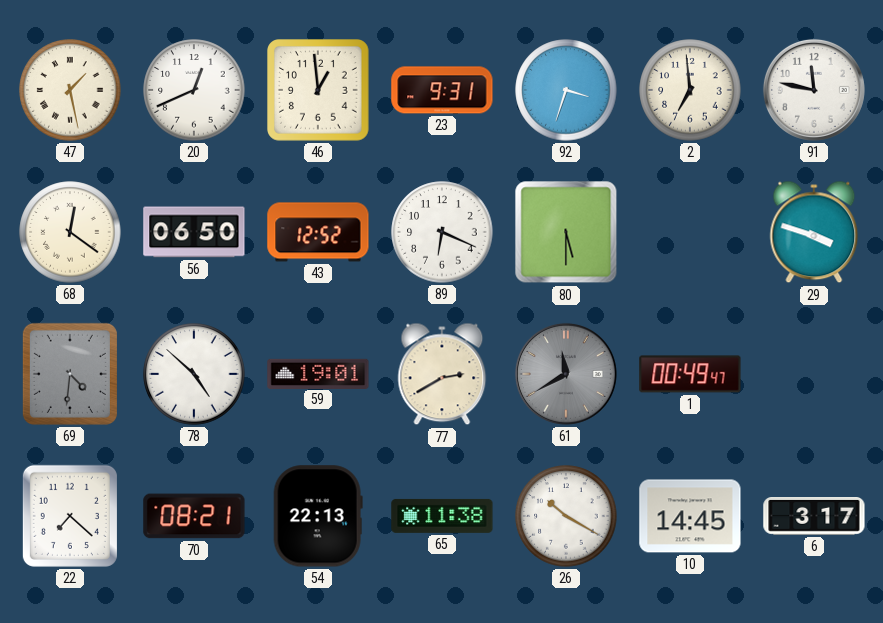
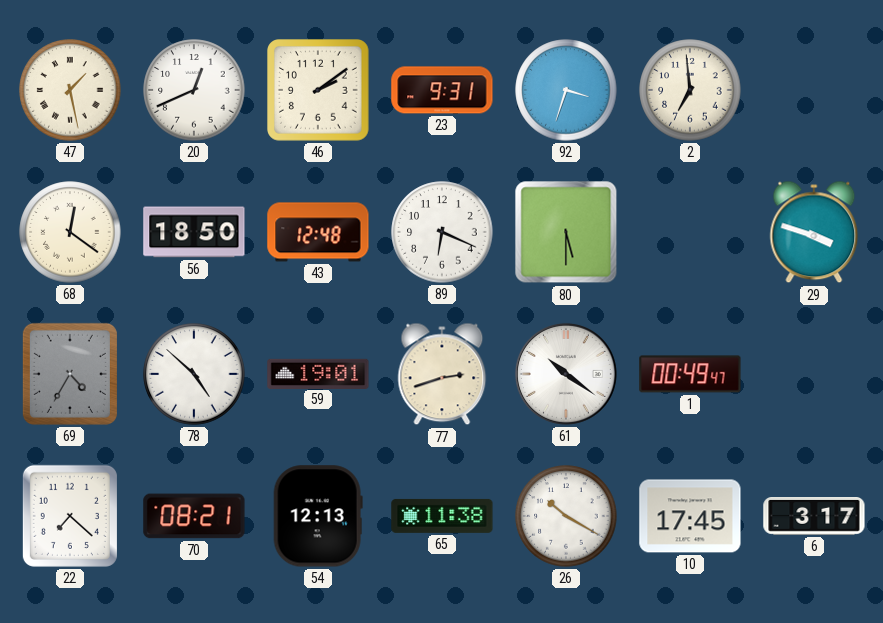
46: 12:59 -> 2:09 (319, 91)
91: 11:47 -> none (814, 90)
56: 06:50 -> 18:50 (194, 232)
43: 12:52 -> 12:48 (318, 232)
69: 4:31 -> 4:35 (70, 374)
77: 2:40 -> 2:42 (442, 374)
61: 11:40 -> 10:21 (566, 374)
61 dial: grey -> white (566, 374)
54: 22:13 -> 12:13 (318, 516)
10: 14:45 -> 17:45 (690, 516)
